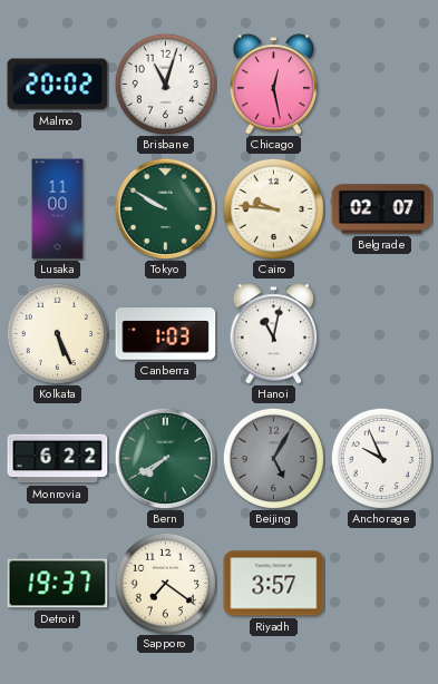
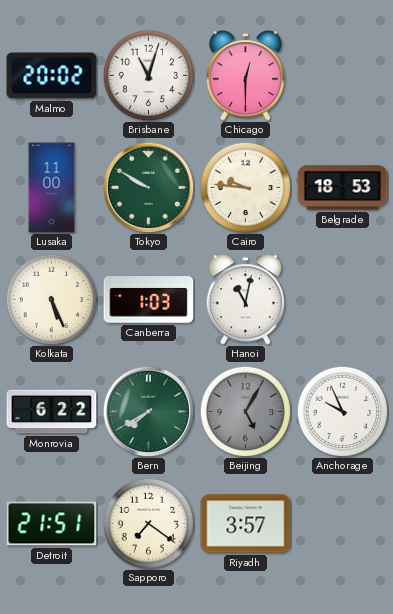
Chicago: 12:28 -> 12:30 (246, 76)
Belgrade: 02:07 -> 18:53 (343, 188)
Detroit: 19:37 -> 21:51 (52, 524)
